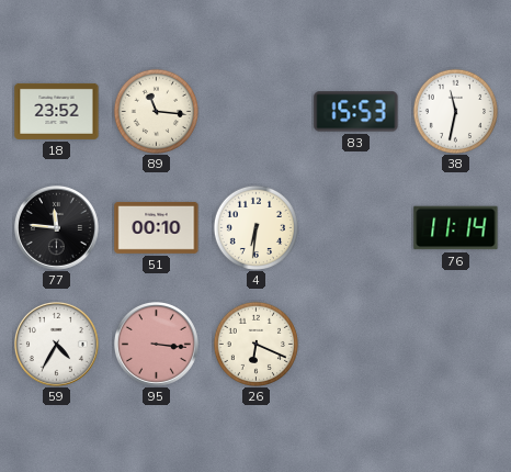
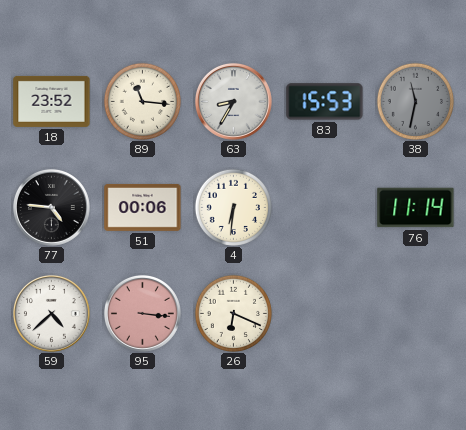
63: none -> 8:35 (233, 101)
38 dial: white -> grey (415, 101)
77: 11:46 -> 4:46 (51, 207)
51: 00:10 -> 00:06 (143, 207)
59: 4:35 -> 4:38 (51, 313)
